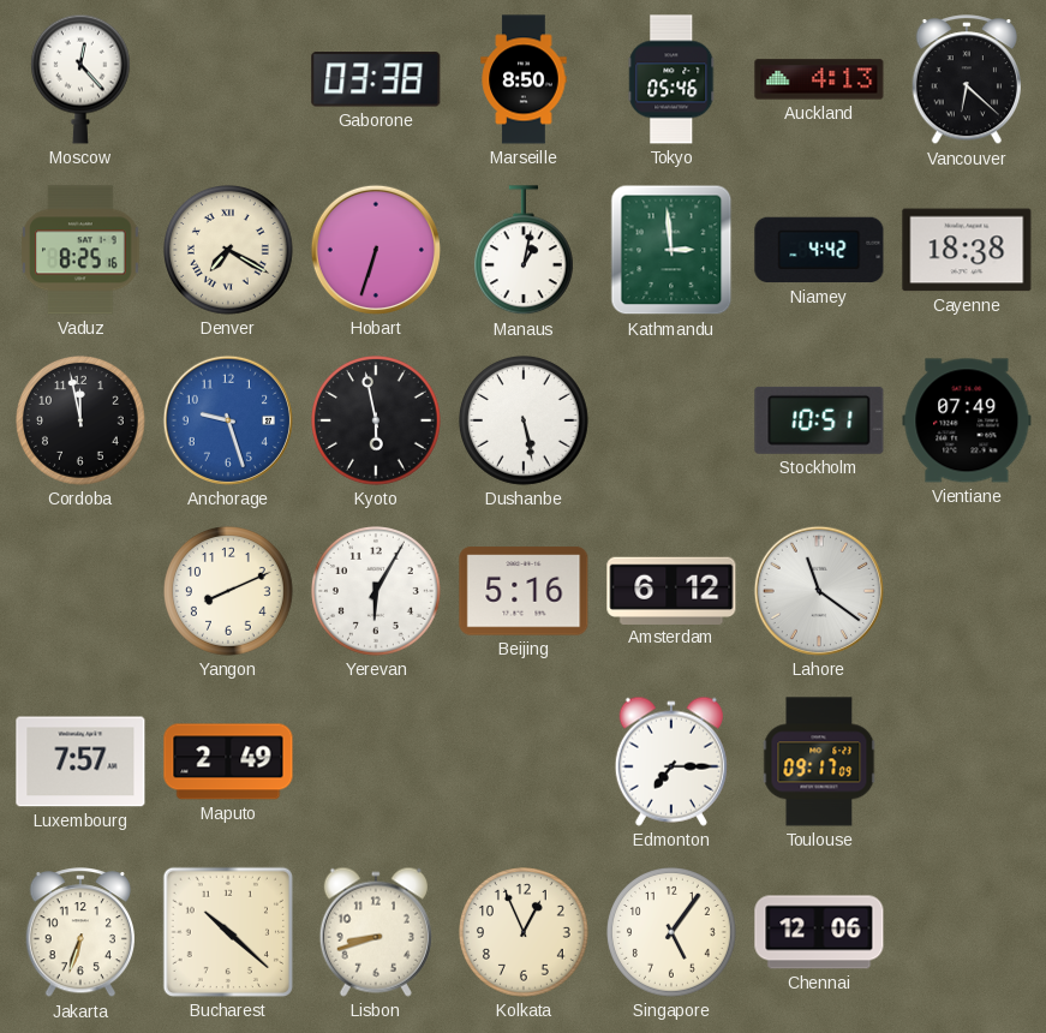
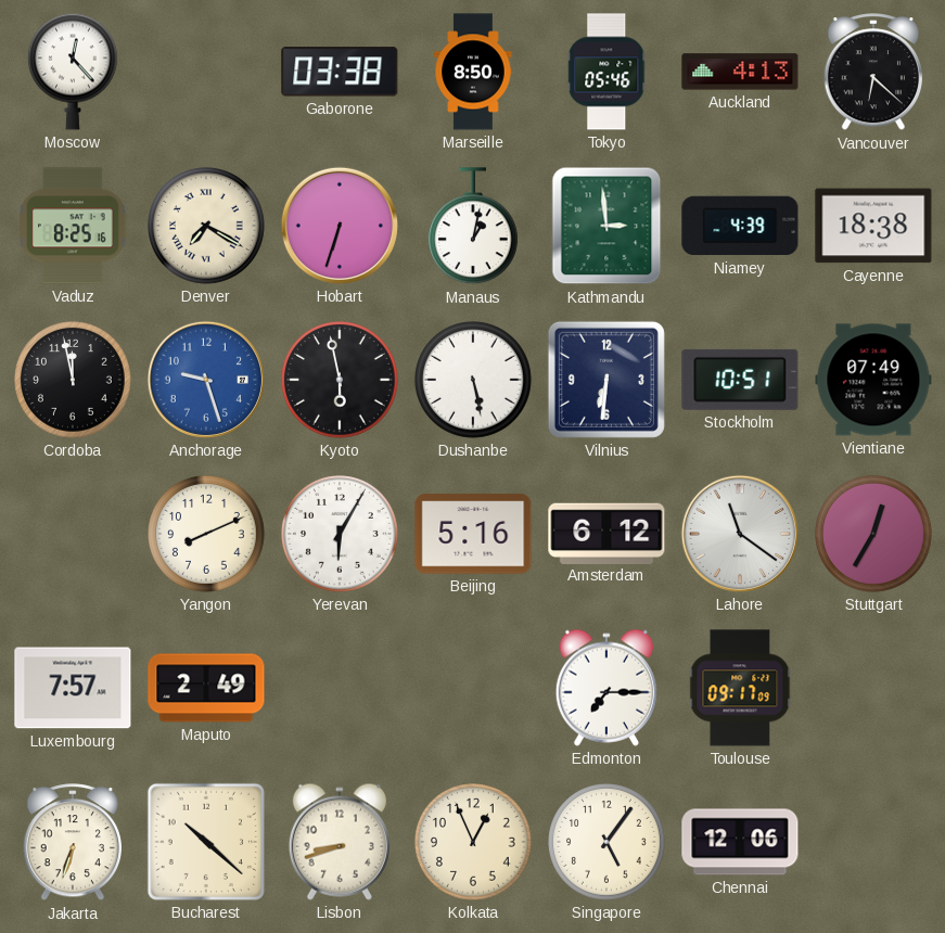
Niamey: 4:42 -> 4:39 (740, 226)
Vilnius: none -> 6:31 (606, 380)
Stuttgart: none -> 12:35 (874, 535)
